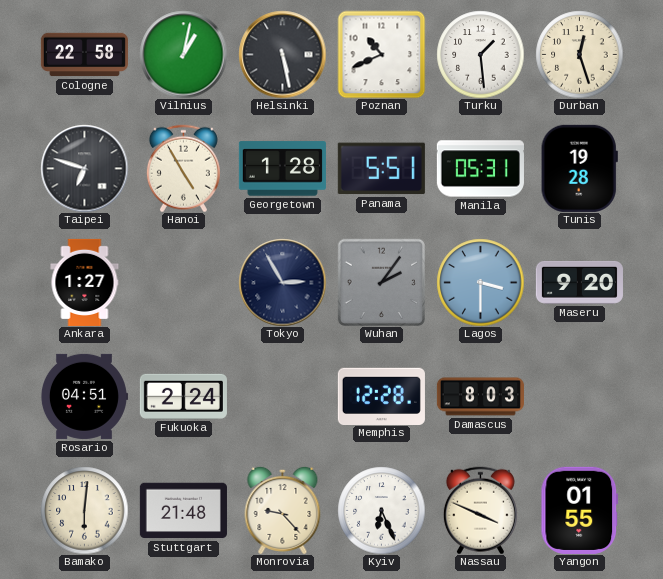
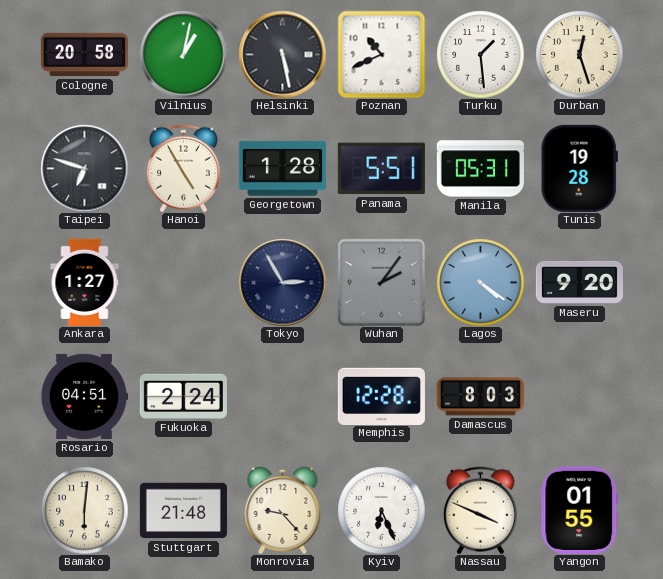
Cologne: 22:58 -> 20:58 (84, 55)
Lagos: 3:30 -> 4:21 (480, 282)
